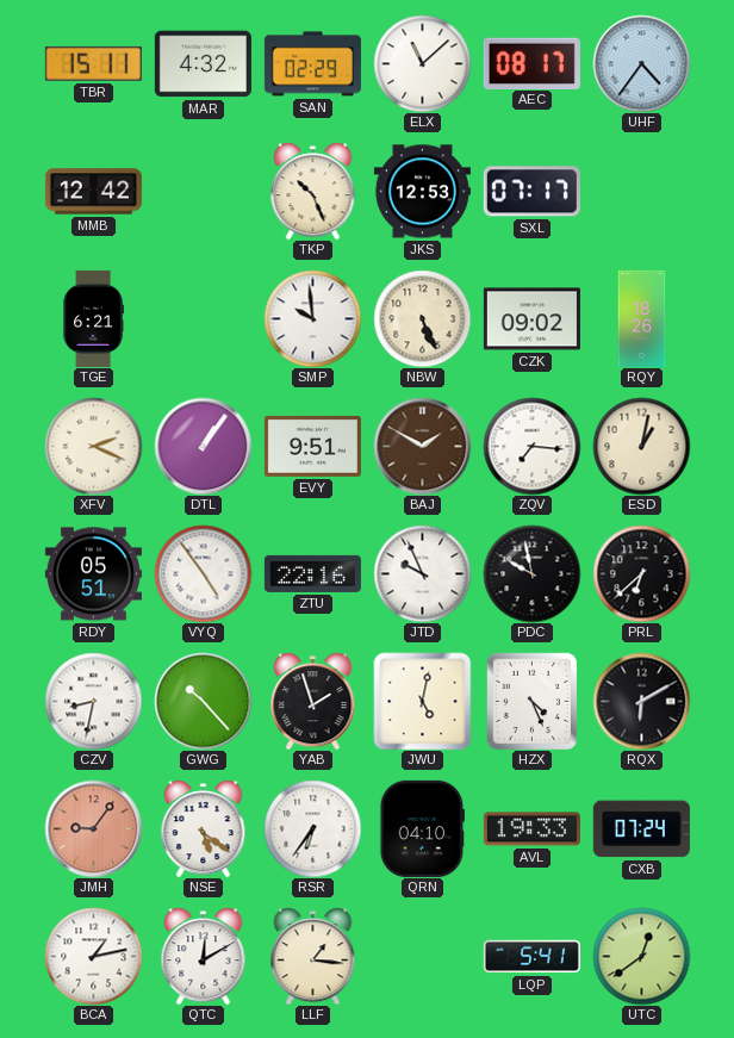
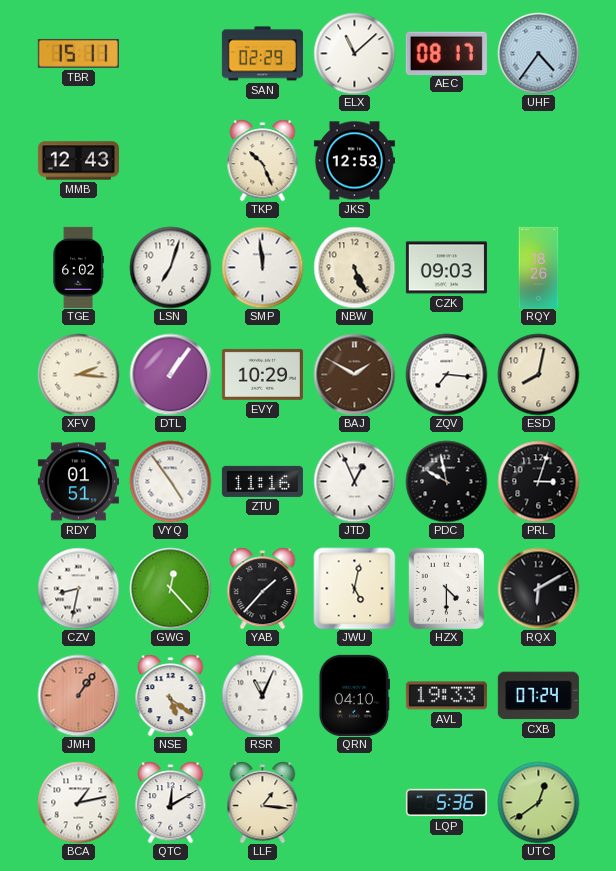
MAR: 4:32 -> none (203, 64)
MMB: 12:42 -> 12:43 (78, 161)
SXL: 07:17 -> none (531, 192)
TGE: 6:21 -> 6:02 (78, 267)
LSN: none -> 7:03 (170, 267)
SMP: 9:59 -> 11:59 (262, 267)
CZK: 09:02 -> 09:03 (446, 268)
XFV: 2:19 -> 2:16 (78, 374)
EVY: 9:51 -> 10:29 (262, 374)
ESD: 1:02 -> 8:02 (538, 374)
RDY: 05:51 -> 01:51 (78, 482)
ZTU: 22:16 -> 11:16 (262, 481)
JTD: 9:56 -> 12:56 (354, 481)
PRL: 6:38 -> 3:03 (538, 481)
GWG: 10:23 -> 12:23 (170, 588)
YAB: 1:57 -> 1:37 (263, 588)
HZX: 4:26 -> 4:30 (447, 588)
JMH: 9:06 -> 1:06 (78, 695)
RSR: 6:36 -> 11:04 (262, 695)
LQP: 5:41 -> 5:36 (446, 803)
